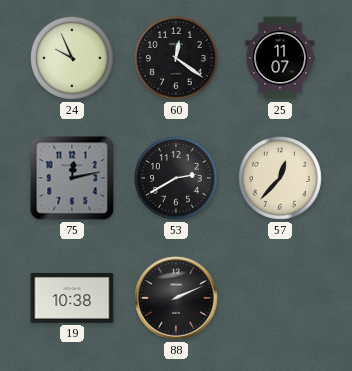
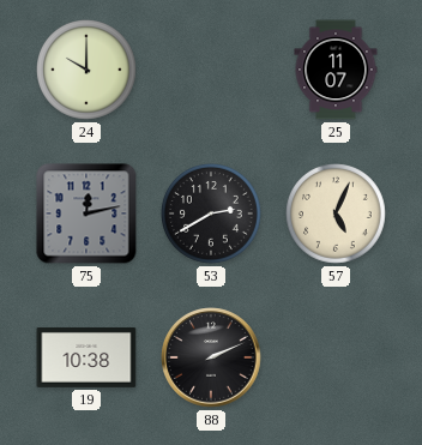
24: 9:56 -> 10:00 (88, 71)
60: 12:21 -> none (177, 59)
57: 12:37 -> 5:04 (337, 215)
